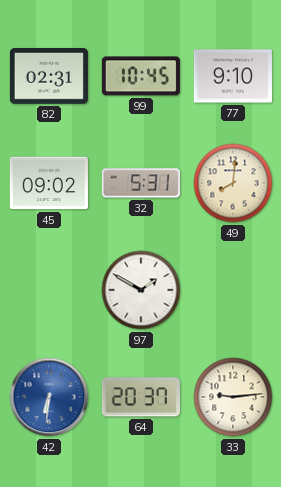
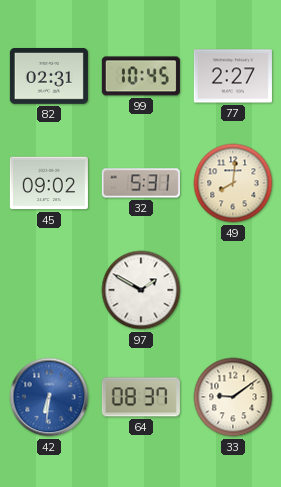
77: 9:10 -> 2:27 (233, 76)
64: 20:37 -> 08:37 (141, 397)
33: 9:14 -> 9:09 (233, 397)
